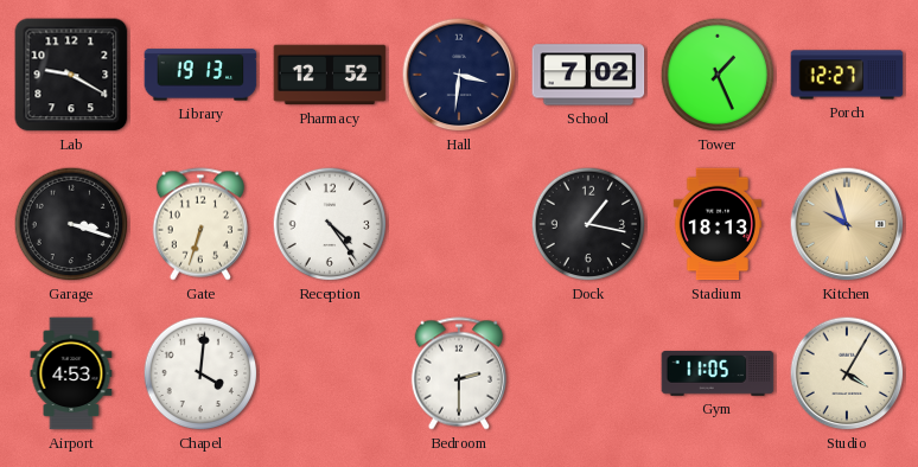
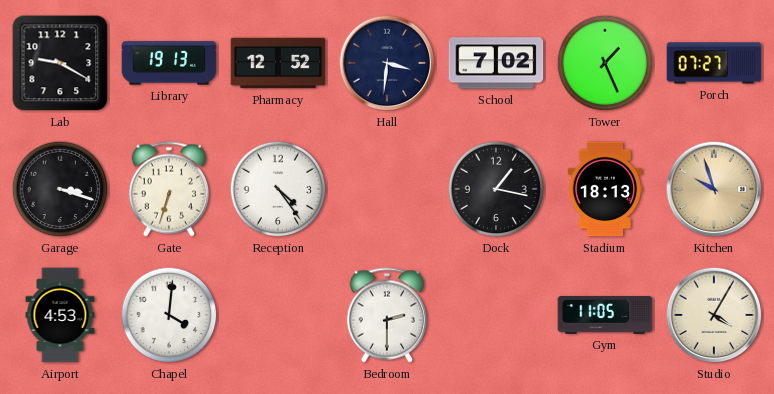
Porch: 12:27 -> 07:27 (714, 63)
